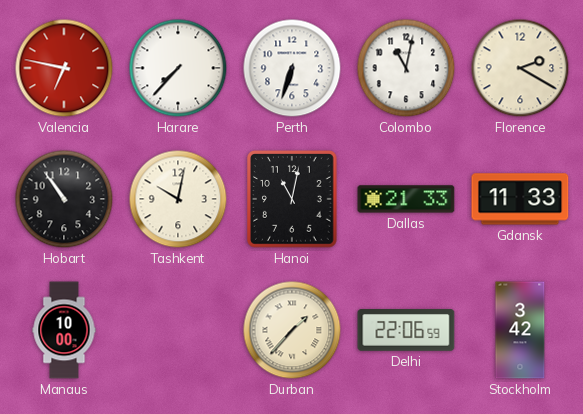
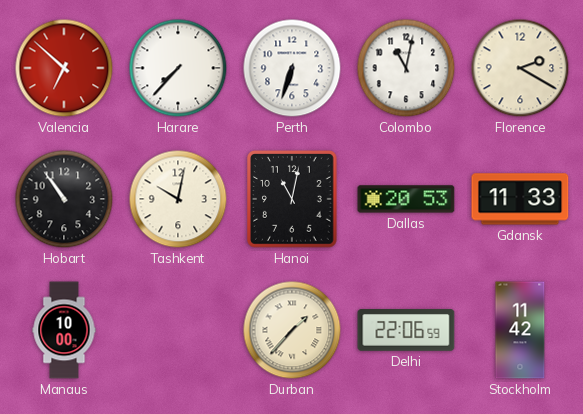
Valencia: 6:47 -> 6:52 (64, 68)
Dallas: 21:33 -> 20:53 (406, 199)
Stockholm: 3:42 -> 11:42 (520, 330)
